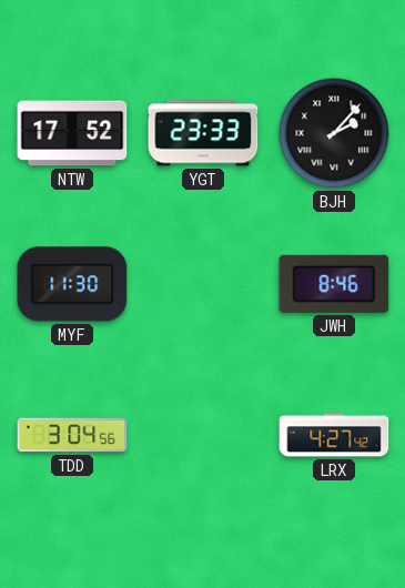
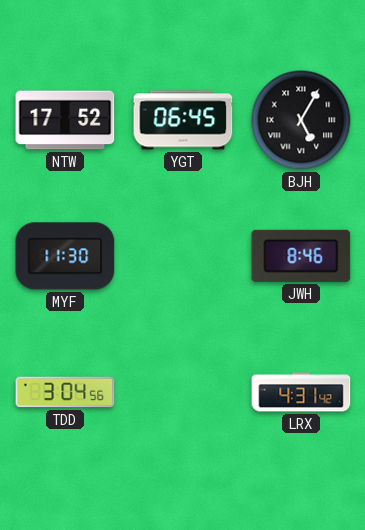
YGT: 23:33 -> 06:45 (183, 120)
BJH: 2:07 -> 5:05 (301, 120)
LRX: 4:27 -> 4:31 (301, 392)
